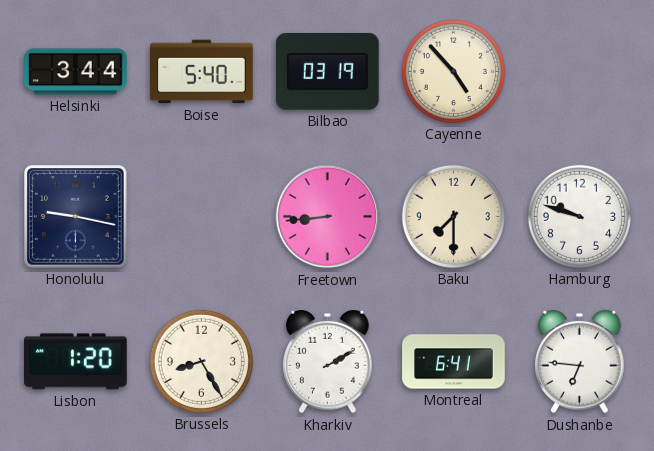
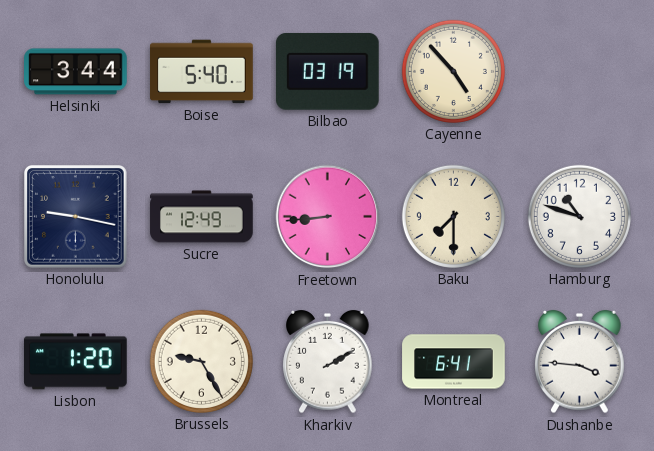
Sucre: none -> 12:49 (202, 217)
Hamburg: 9:48 -> 10:48 (579, 216)
Brussels: 8:25 -> 9:25 (201, 361)
Dushanbe: 6:46 -> 3:46 (580, 362)
